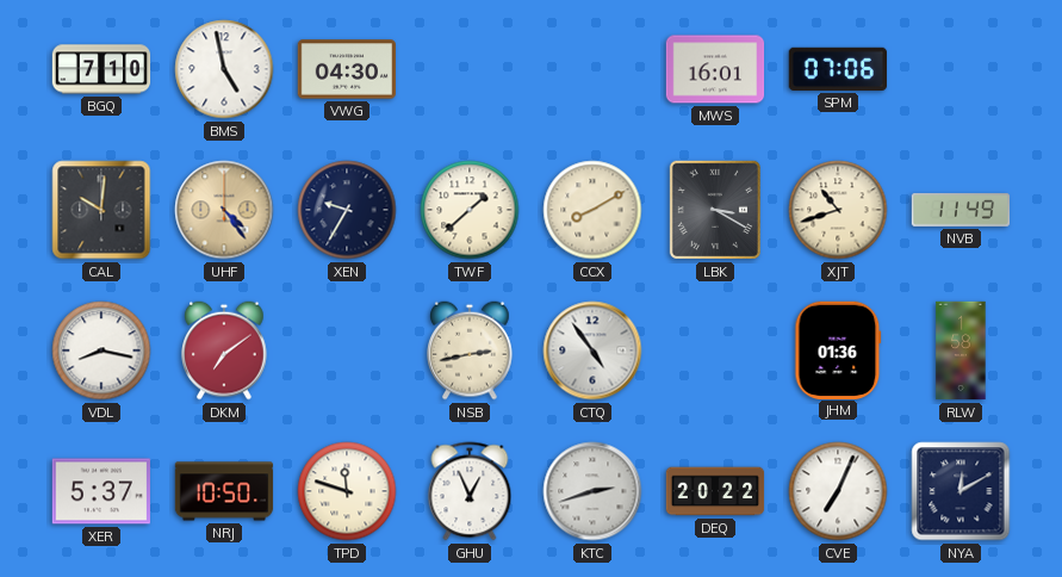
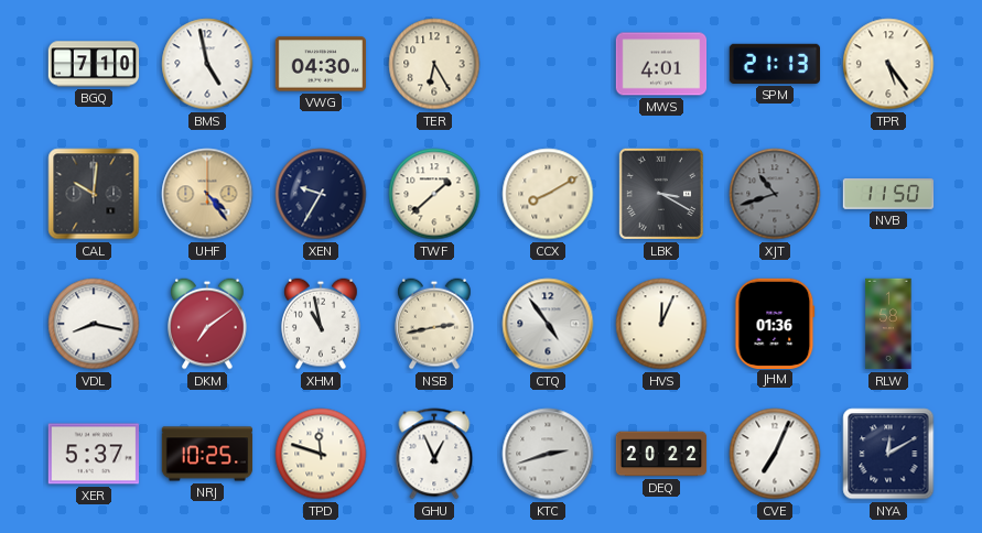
TER: none -> 6:25 (434, 64)
MWS: 16:01 -> 4:01 (661, 64)
SPM: 07:06 -> 21:13 (774, 64)
TPR: none -> 5:24 (888, 64)
XJT dial: cream -> grey (775, 194)
NVB: 11:49 -> 11:50 (888, 195)
XHM: none -> 10:58 (322, 324)
HVS: none -> 12:04 (661, 324)
NRJ: 10:50 -> 10:25 (207, 454)
